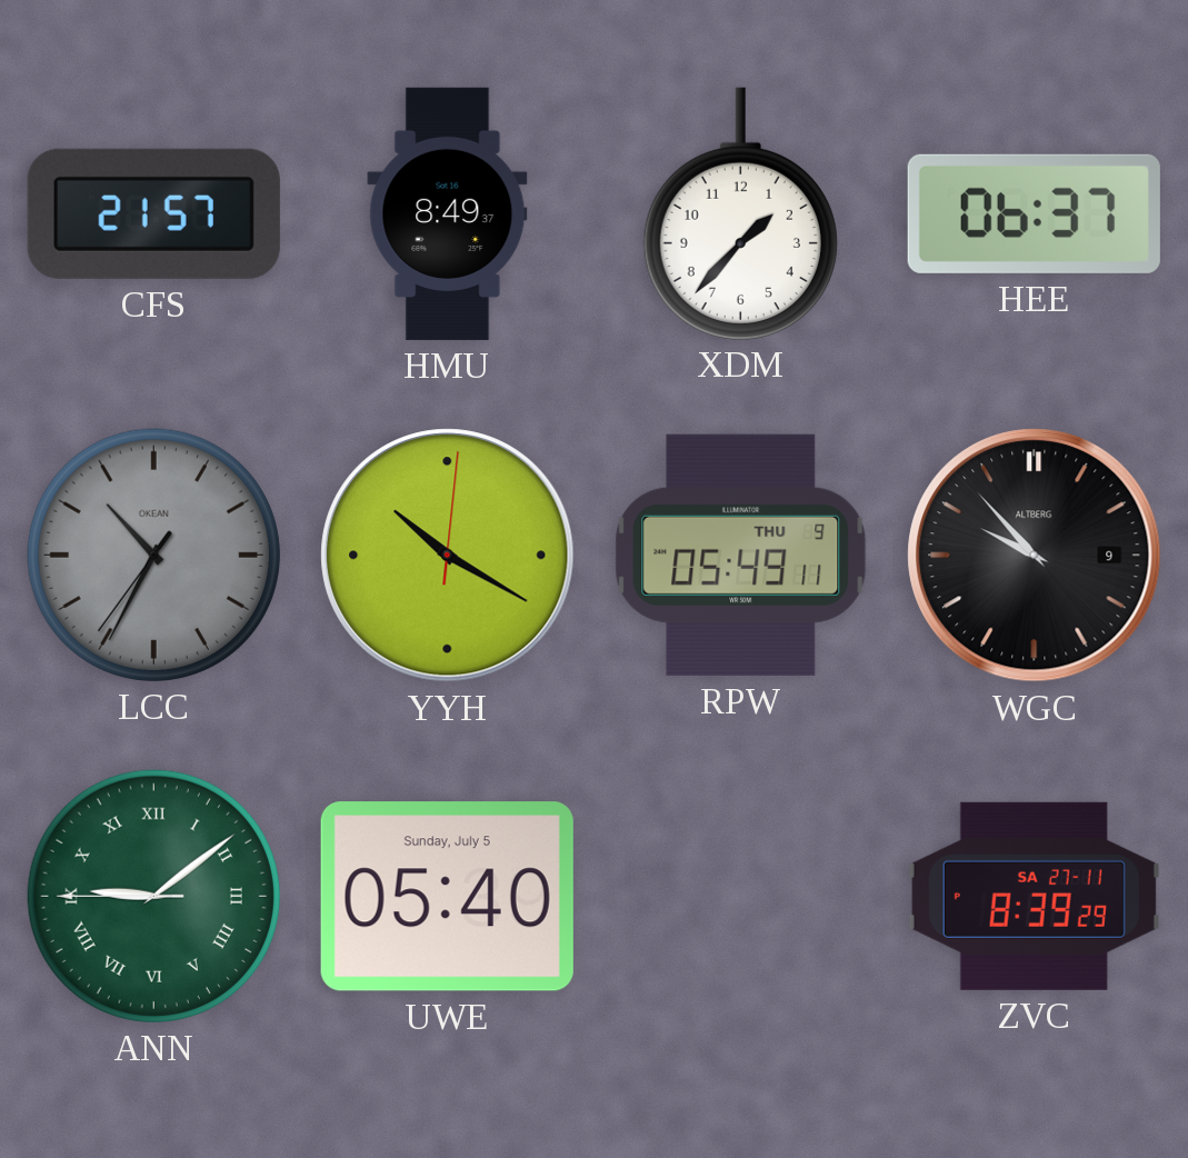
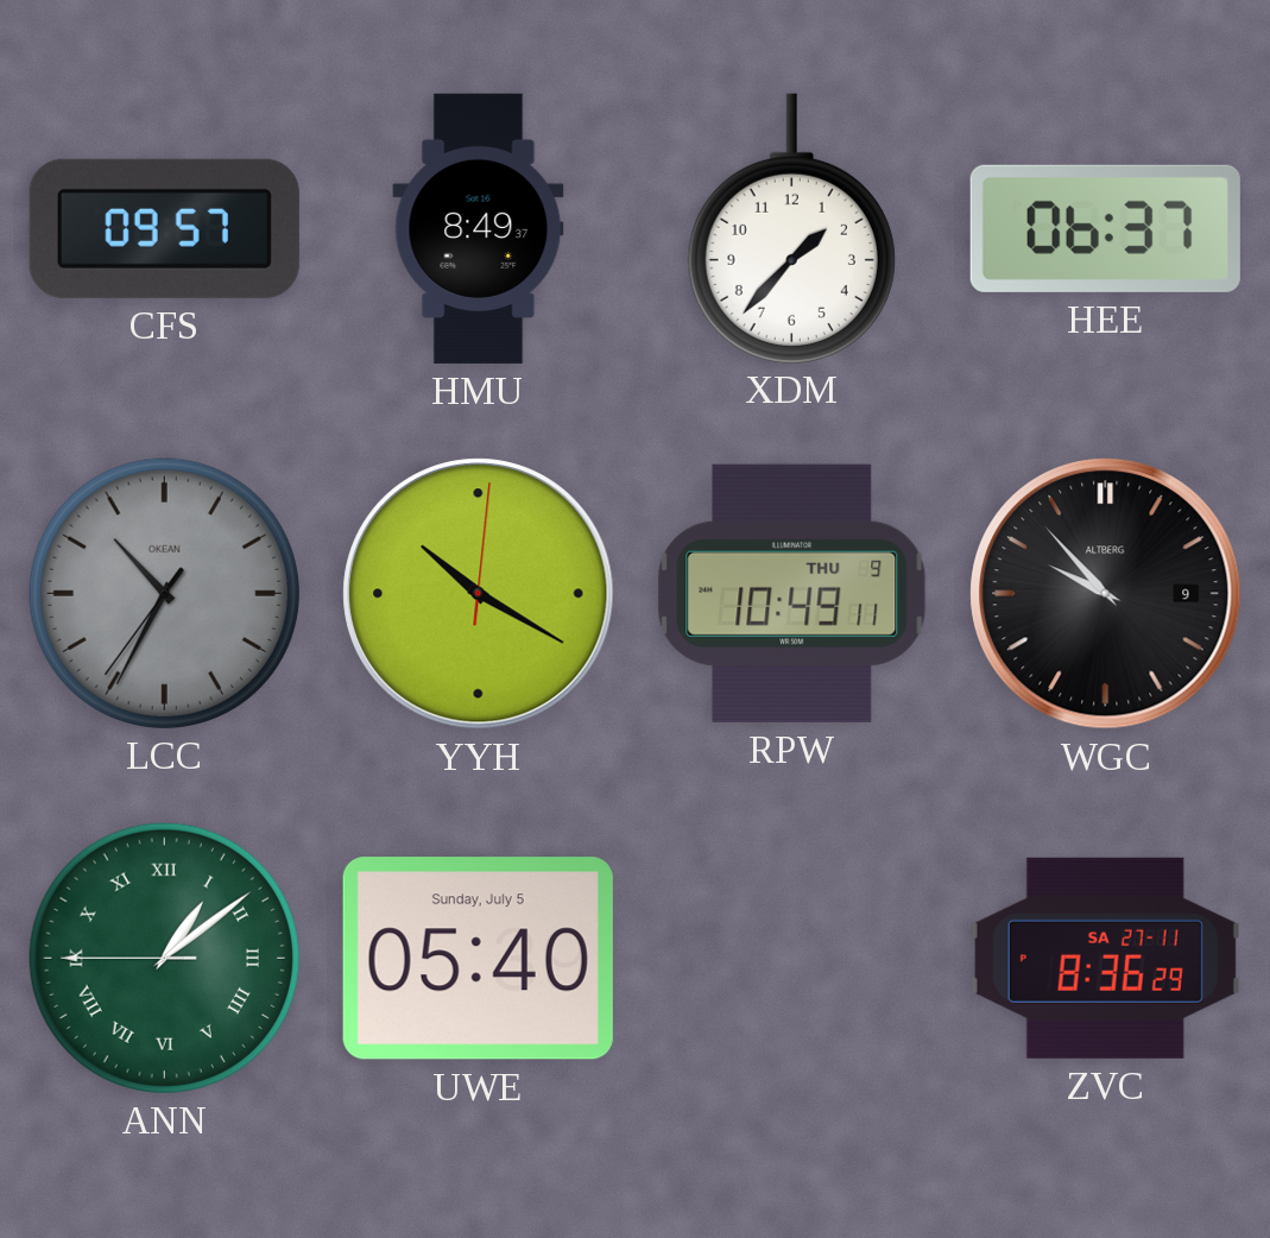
CFS: 21:57 -> 09:57 (164, 228)
RPW: 05:49 -> 10:49 (792, 593)
ANN: 9:08 -> 1:08 (164, 958)
ZVC: 8:39 -> 8:36 (1105, 958)
